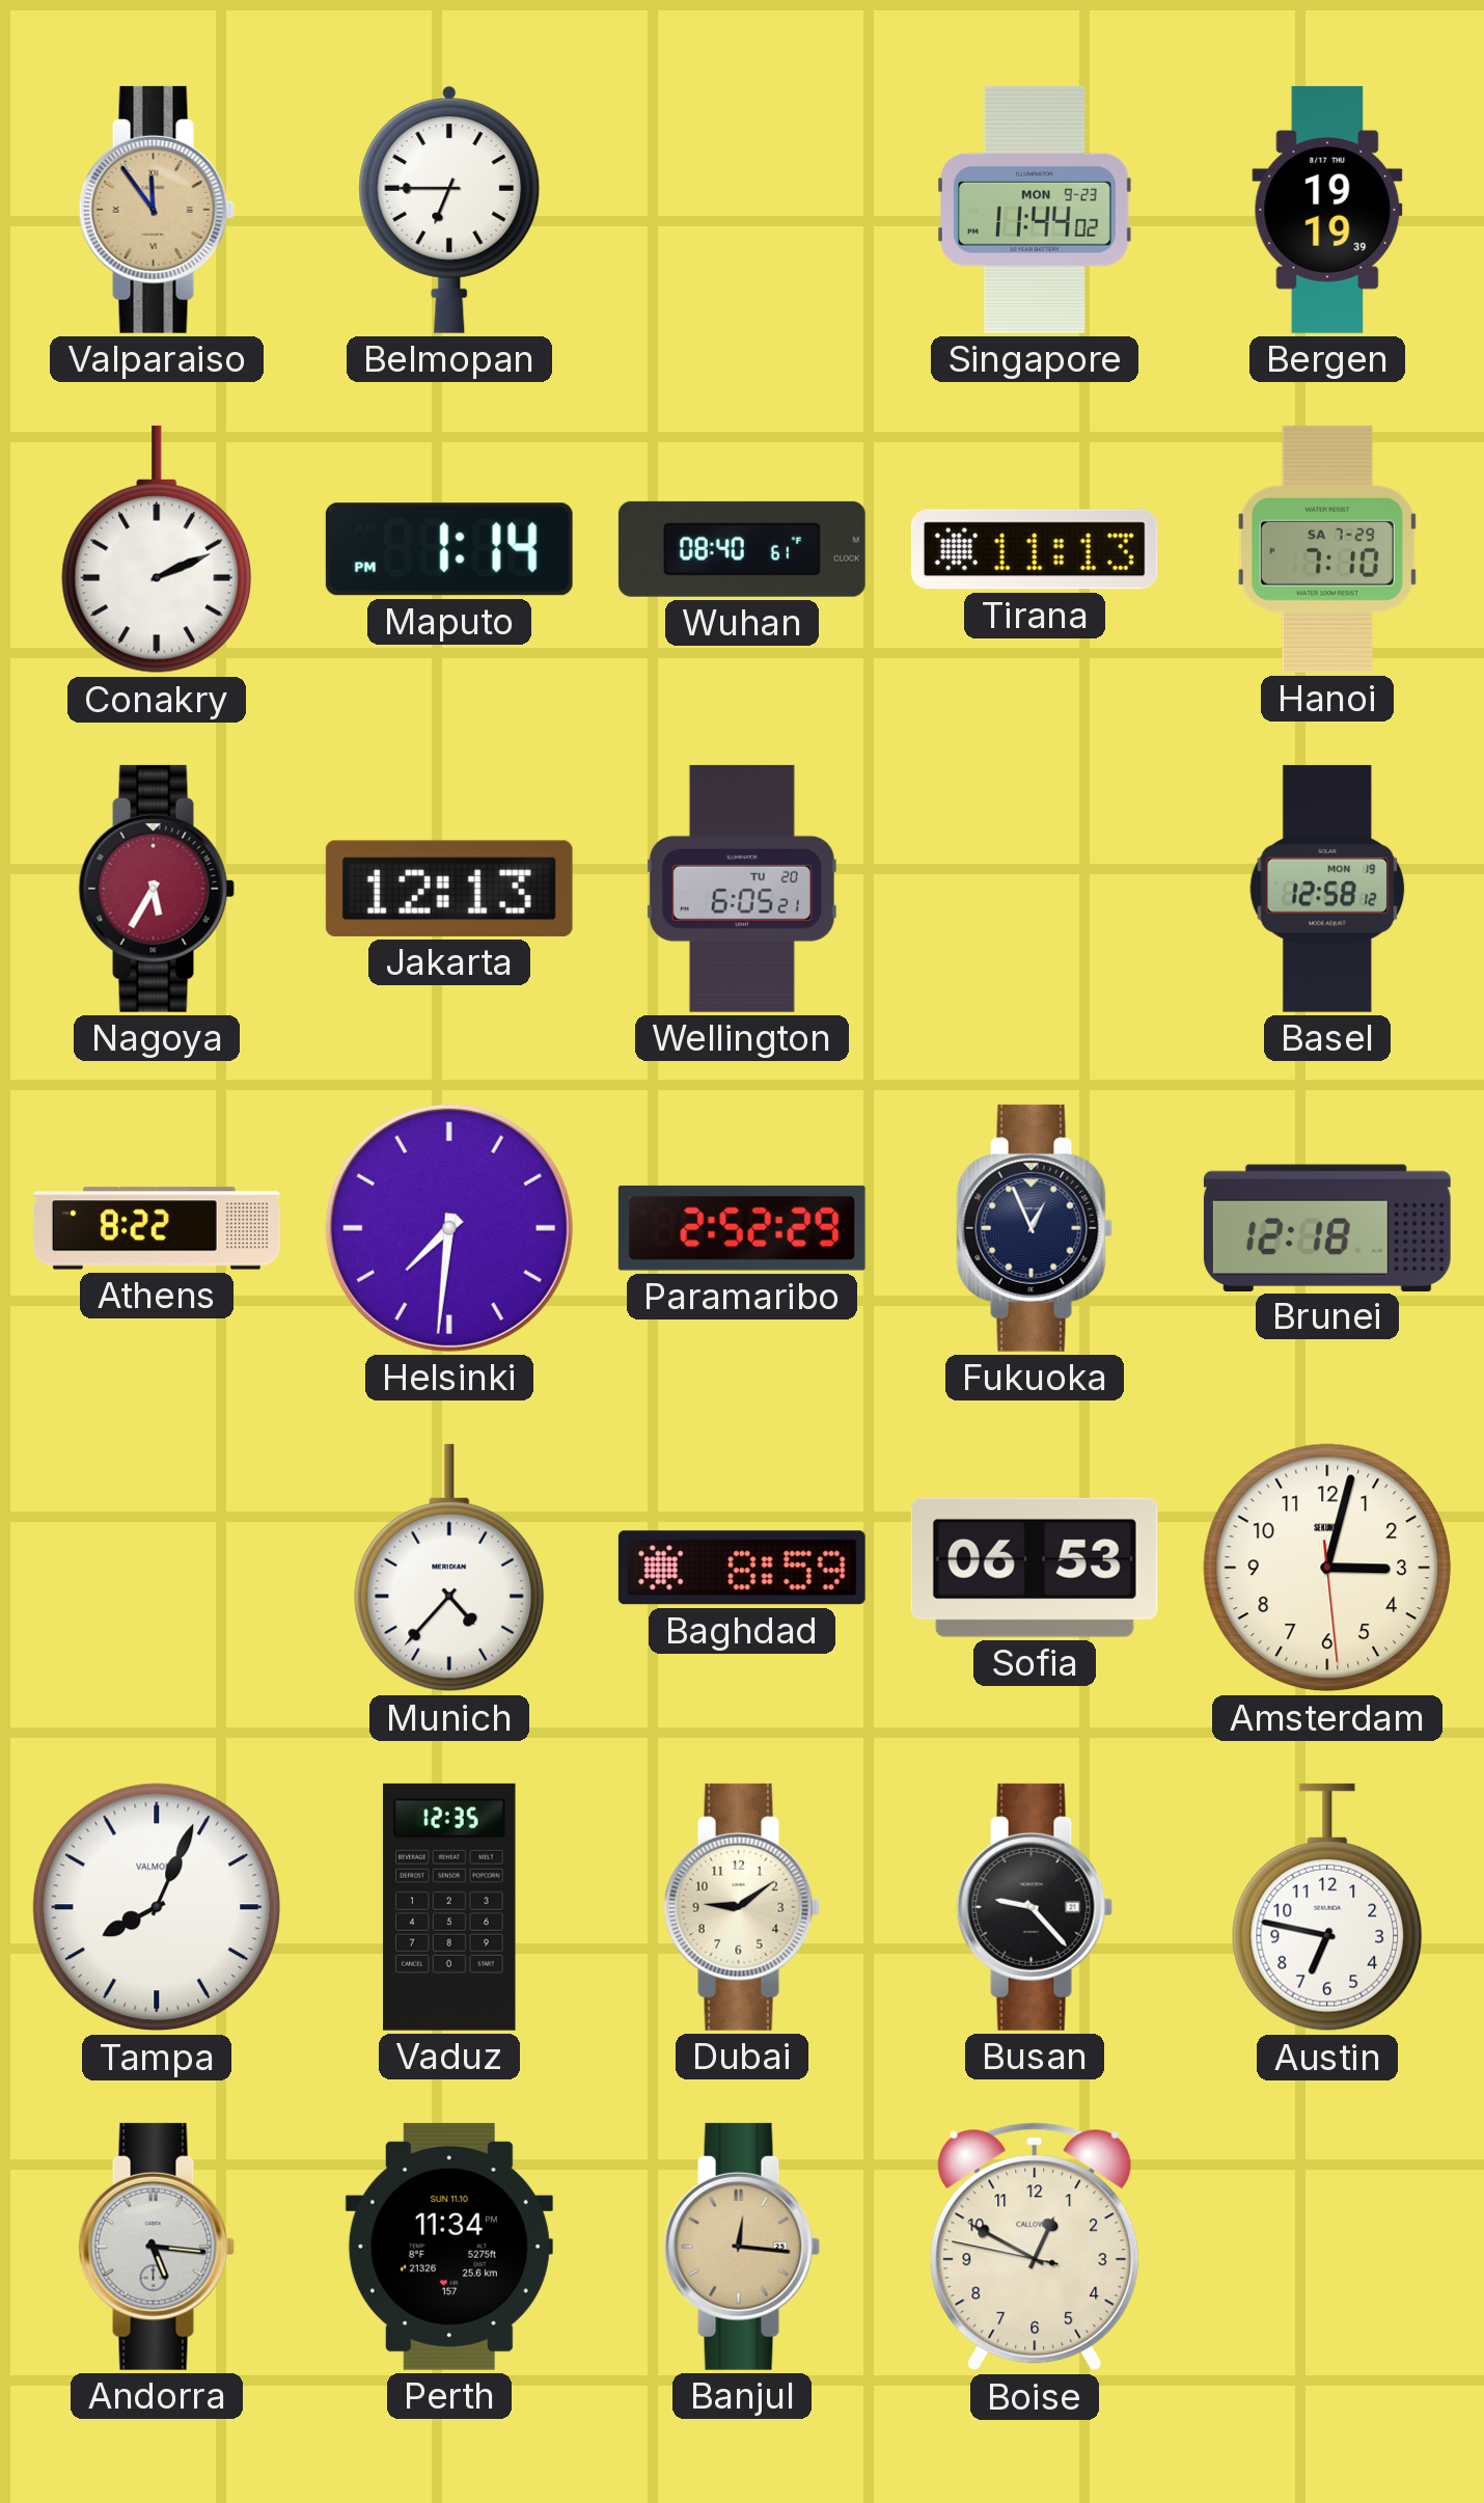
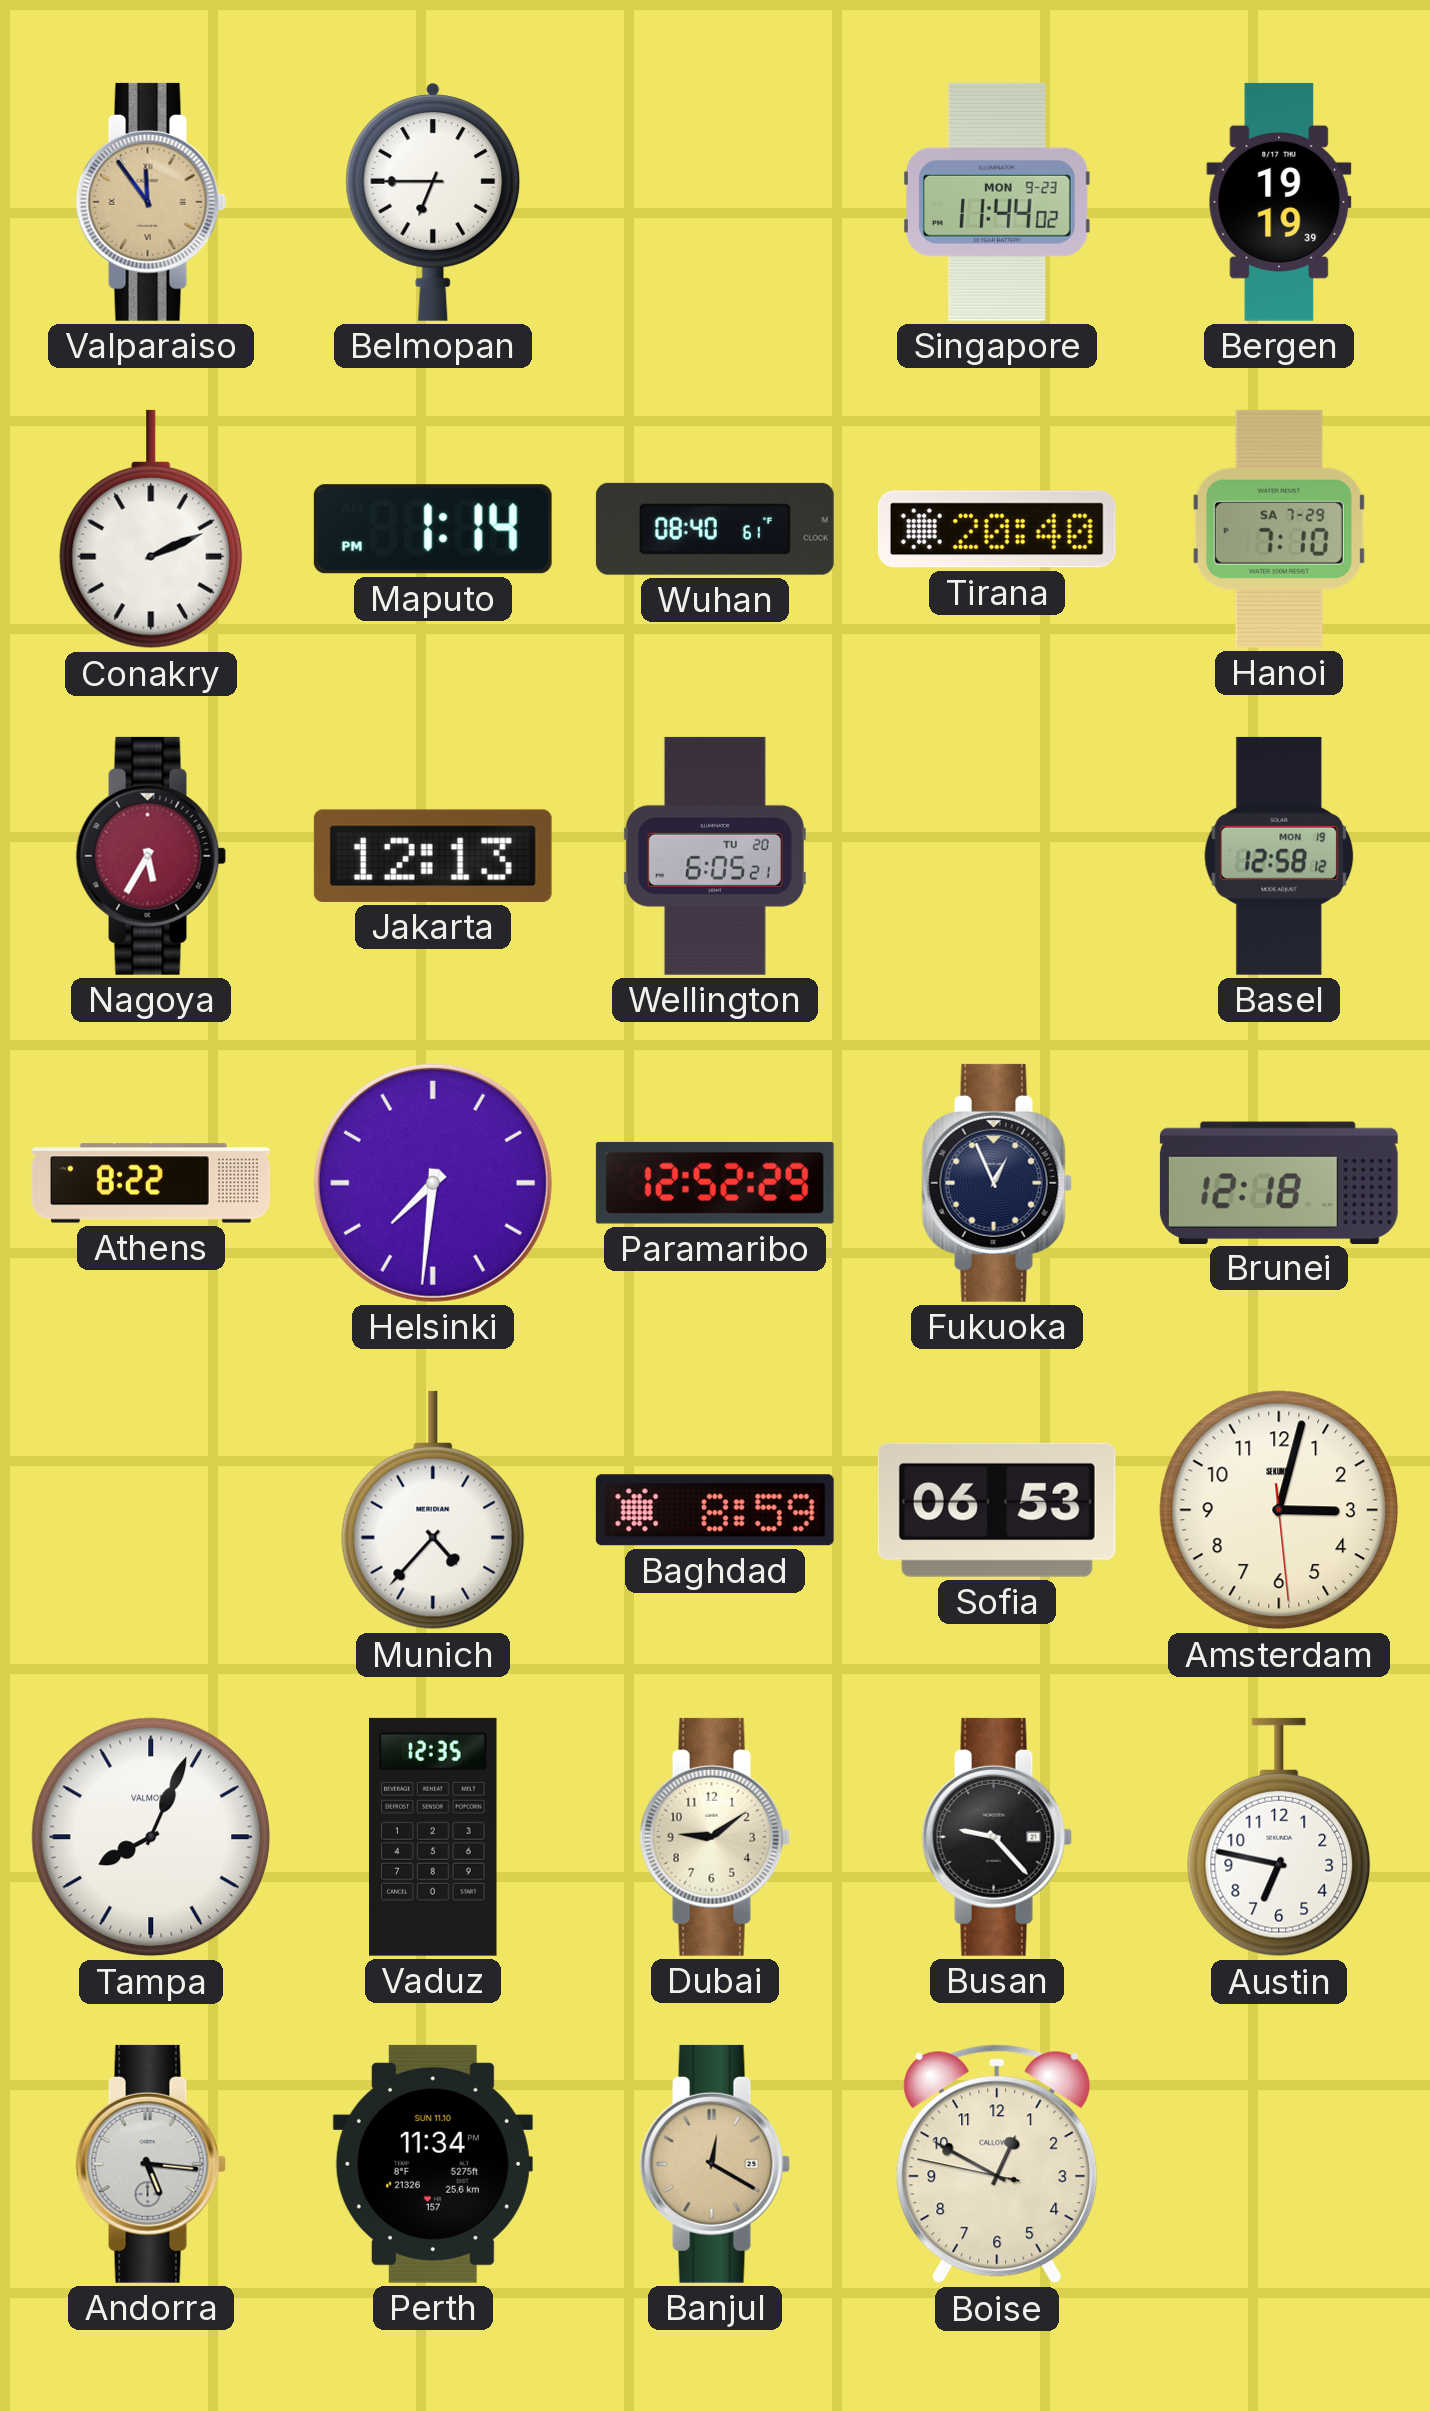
Tirana: 11:13 -> 20:40 (997, 529)
Paramaribo: 2:52 -> 12:52 (715, 1183)
Banjul: 12:16 -> 12:20 (715, 2164)
